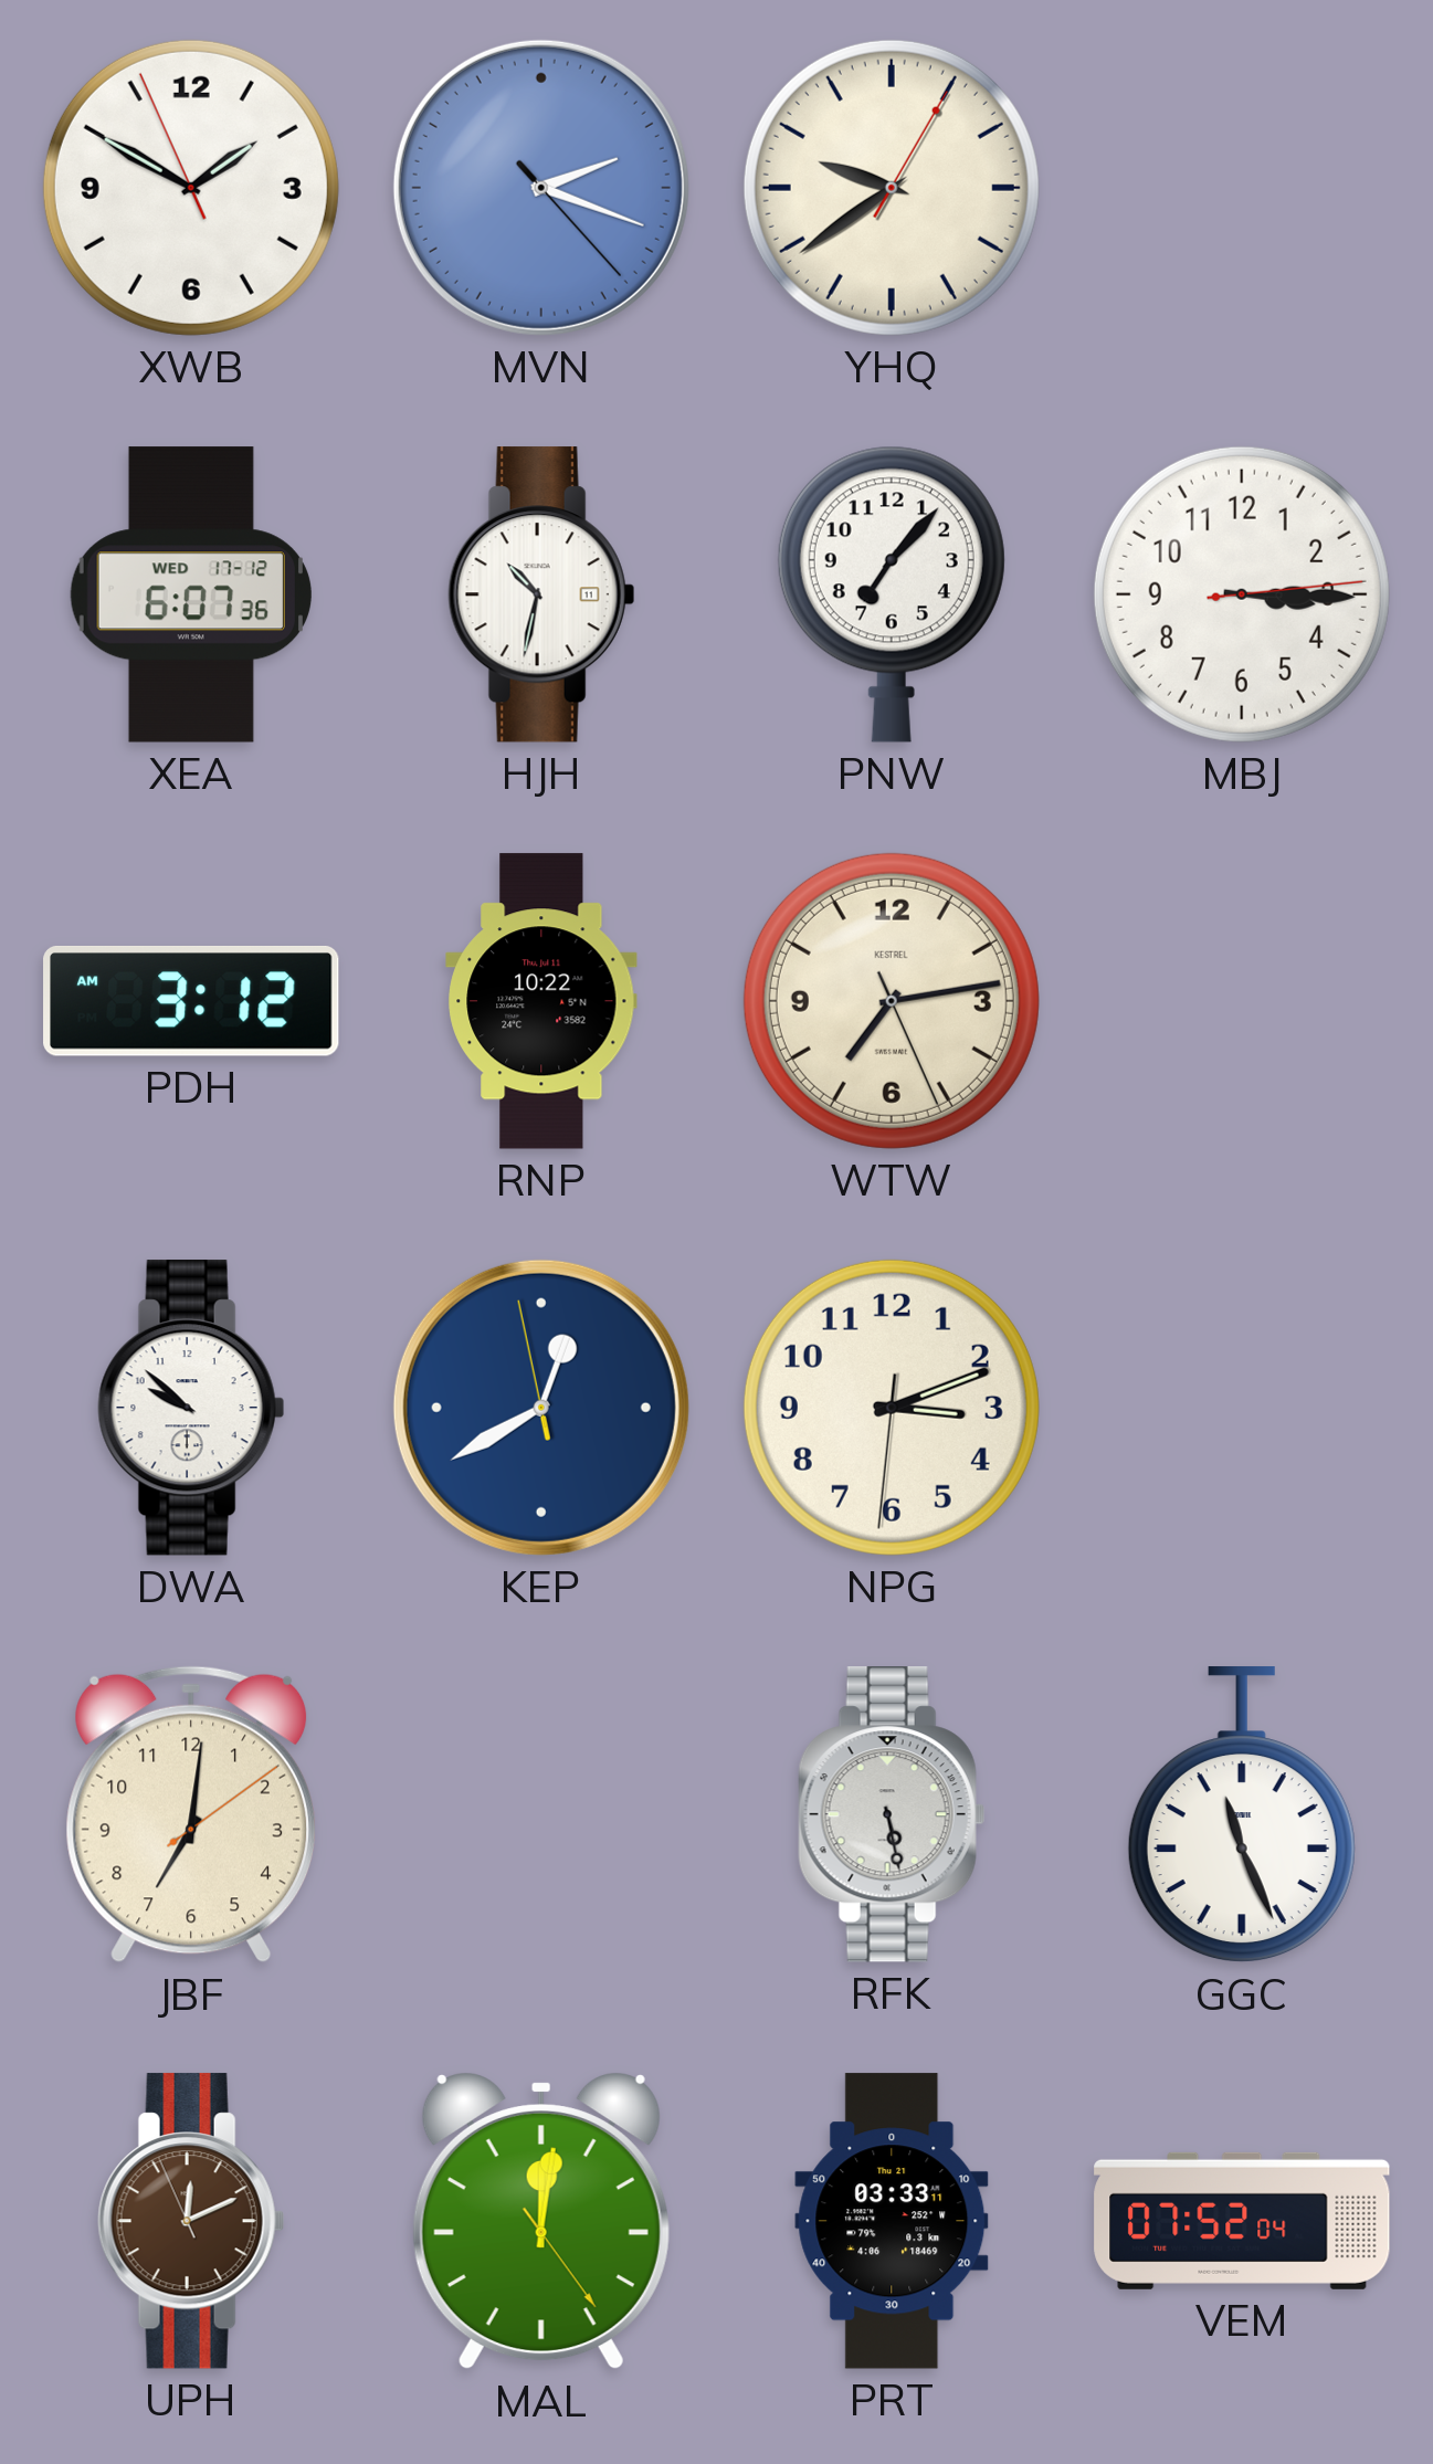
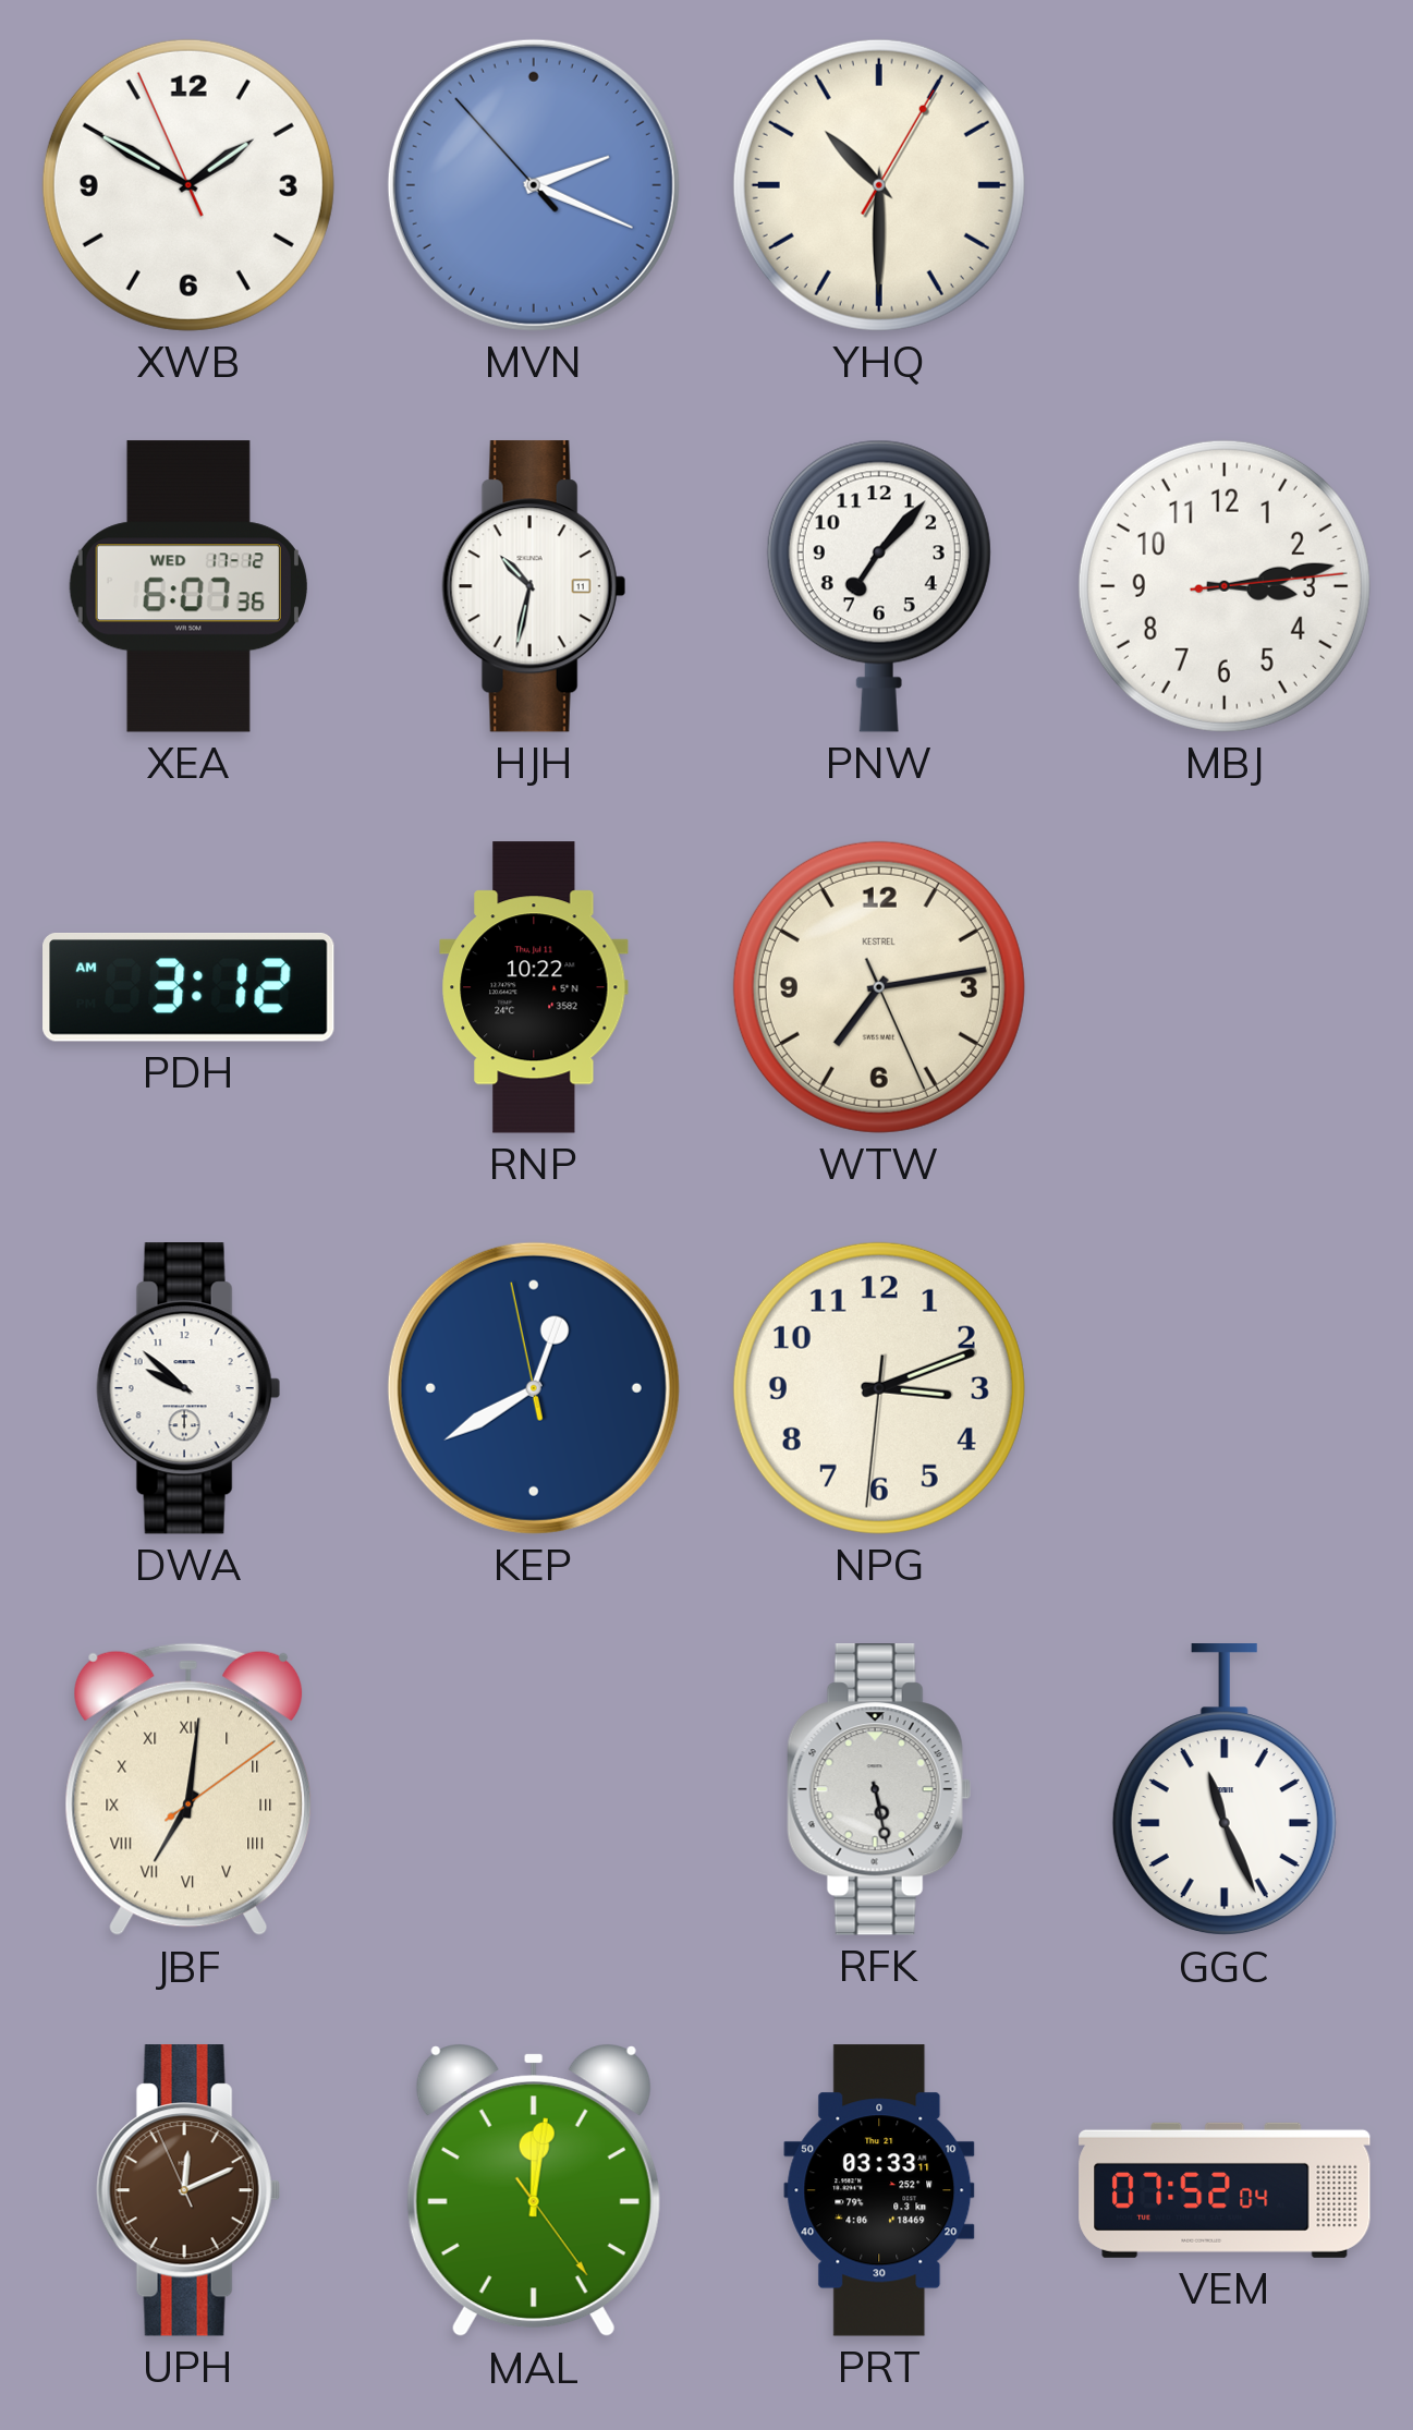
MVN: 2:18:23 -> 2:18:53 (534, 185)
YHQ: 9:39 -> 10:30 (879, 185)
MBJ: 3:15 -> 3:13 (1225, 586)
JBF numerals: Arabic -> Roman (187, 1789)
